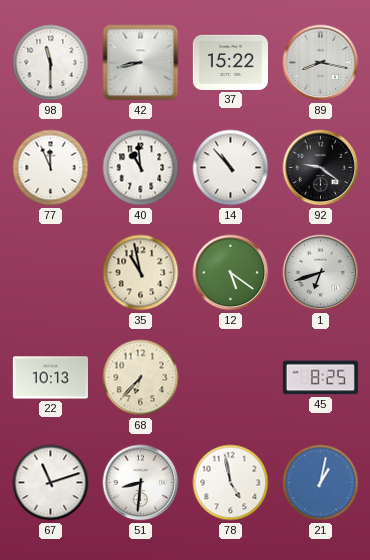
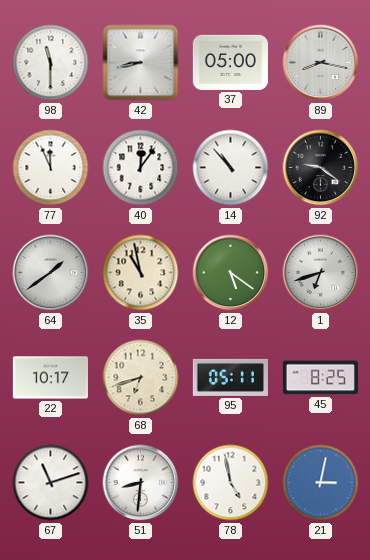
37: 15:22 -> 05:00 (230, 62)
40: 10:59 -> 12:06 (141, 168)
64: none -> 1:39 (51, 273)
22: 10:13 -> 10:17 (50, 378)
68: 6:37 -> 6:42 (141, 378)
95: none -> 05:11 (230, 377)
21: 1:02 -> 3:02 (321, 483)
